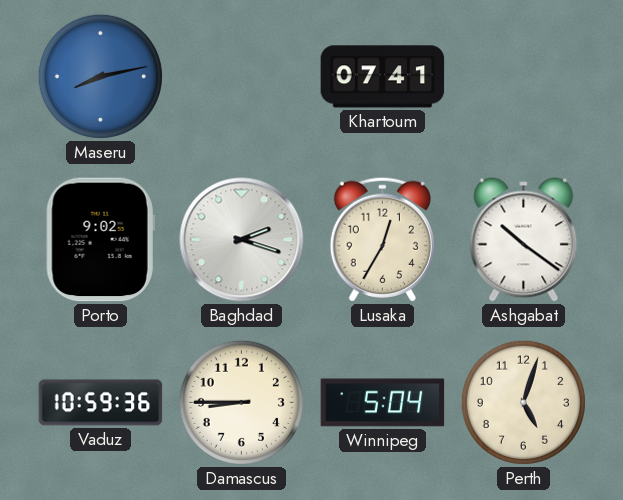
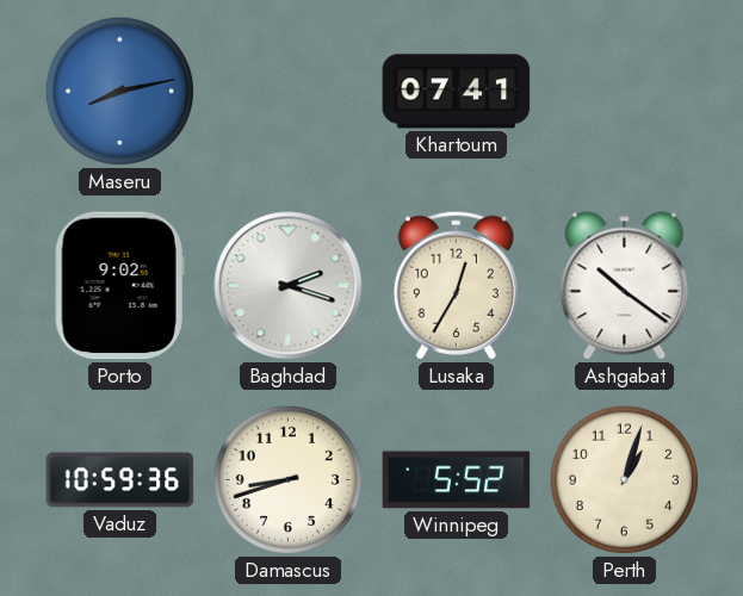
Damascus: 8:45 -> 8:42 (287, 479)
Winnipeg: 5:04 -> 5:52 (457, 480)
Perth: 5:03 -> 1:03 (624, 479)
